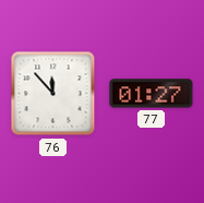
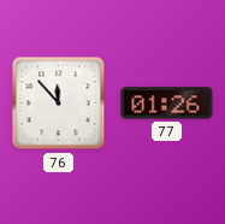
77: 01:27 -> 01:26 (167, 104)
